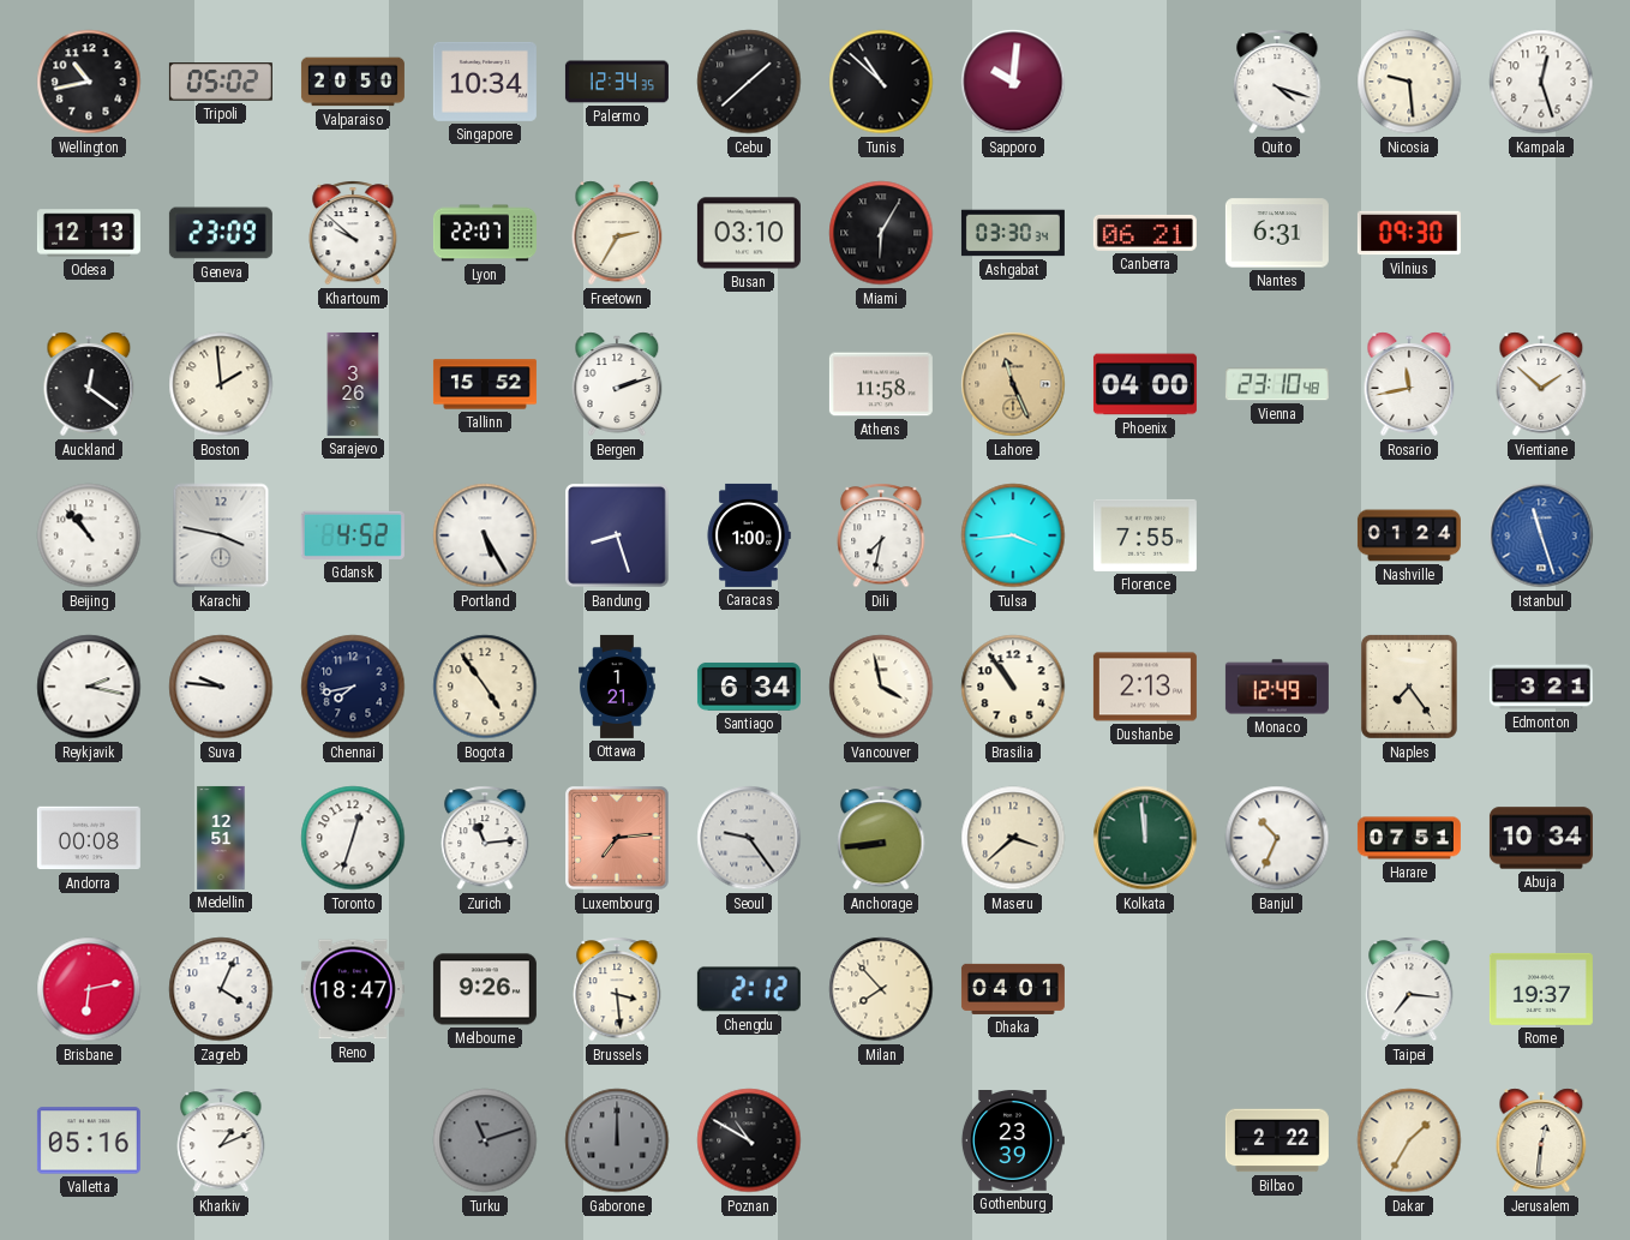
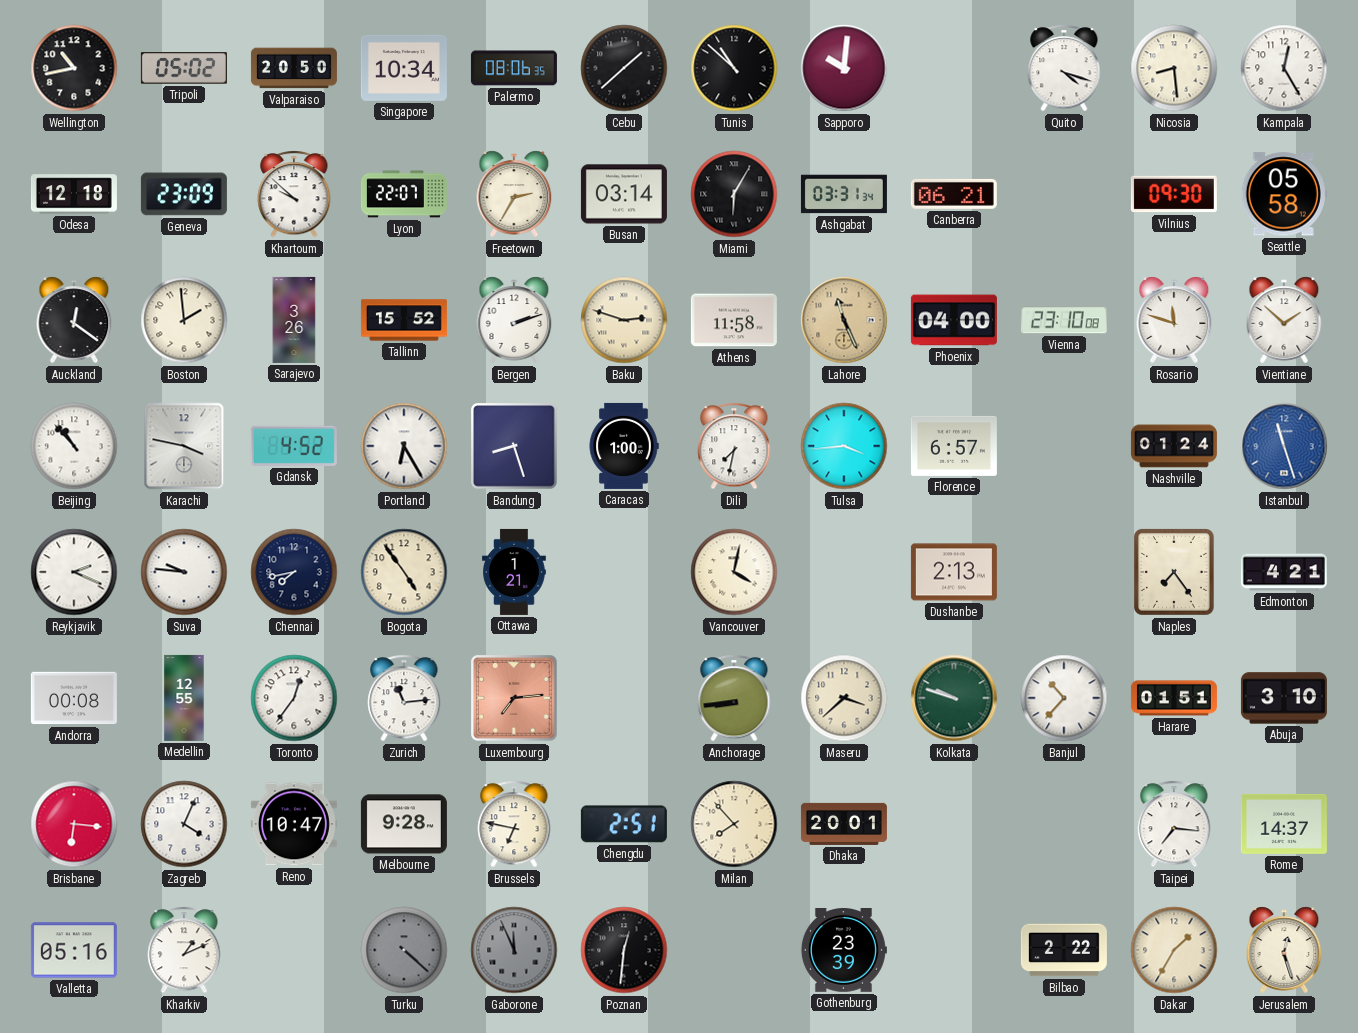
Palermo: 12:34 -> 08:06 (514, 68)
Nicosia: 9:29 -> 8:29 (1174, 68)
Kampala: 12:27 -> 12:25 (1284, 68)
Odesa: 12:13 -> 12:18 (74, 194)
Busan: 03:10 -> 03:14 (624, 194)
Ashgabat: 03:30 -> 03:31 (844, 194)
Nantes: 6:31 -> none (1277, 233)
Seattle: none -> 05:58 (1284, 194)
Baku: none -> 2:48 (624, 320)
Vienna: 23:10:48 -> 23:10:08 (1064, 320)
Rosario: 11:43 -> 11:48 (1174, 320)
Portland: 5:25 -> 6:25 (404, 446)
Florence: 7:55 -> 6:57 (954, 446)
Reykjavik: 2:17 -> 2:19 (74, 572)
Santiago: 6:34 -> none (749, 687)
Vancouver: 3:58 -> 4:02 (734, 572)
Brasilia: 10:54 -> none (1013, 687)
Monaco: 12:49 -> none (1277, 687)
Edmonton: 3:21 -> 4:21 (1284, 572)
Medellin: 12:51 -> 12:55 (184, 698)
Toronto: 12:33 -> 12:36 (294, 698)
Seoul: 9:24 -> none (749, 838)
Kolkata: 11:59 -> 9:48 (954, 698)
Banjul: 10:34 -> 10:37 (1064, 698)
Harare: 07:51 -> 01:51 (1174, 698)
Abuja: 10:34 -> 3:10 (1284, 698)
Brisbane: 6:13 -> 6:16 (74, 824)
Reno: 18:47 -> 10:47 (294, 824)
Melbourne: 9:26 -> 9:28 (404, 824)
Brussels: 3:29 -> 6:47 (514, 824)
Chengdu: 2:12 -> 2:51 (624, 824)
Dhaka: 04:01 -> 20:01 (844, 824)
Rome: 19:37 -> 14:37 (1284, 824)
Turku: 11:12 -> 4:22 (404, 950)
Gaborone: 12:00 -> 11:56 (514, 950)
Poznan: 10:50 -> 12:31 (624, 950)
Jerusalem: 12:31 -> 12:27 (1284, 950)
